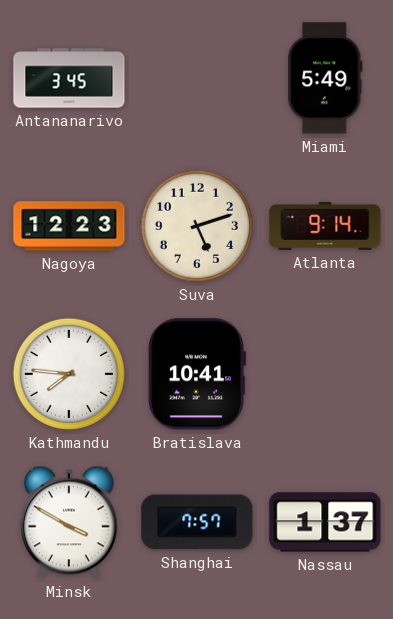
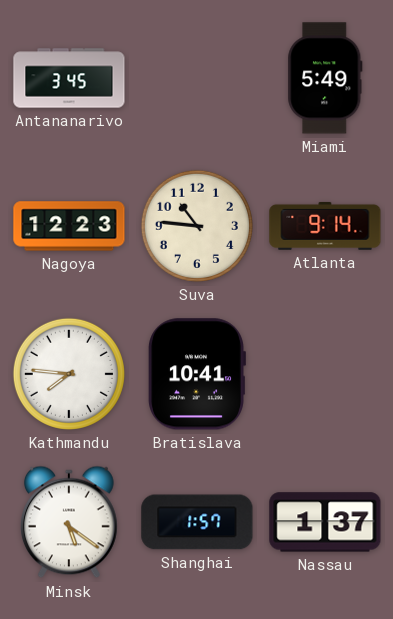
Suva: 5:12 -> 10:46 (197, 226)
Minsk: 3:50 -> 5:21 (70, 522)
Shanghai: 7:57 -> 1:57 (197, 522)
